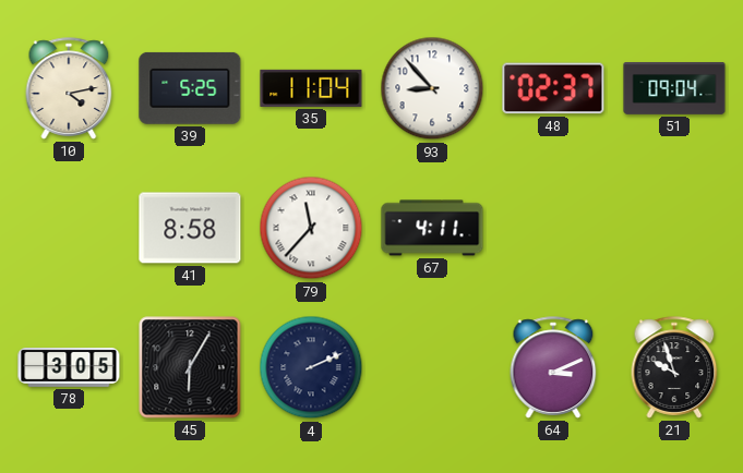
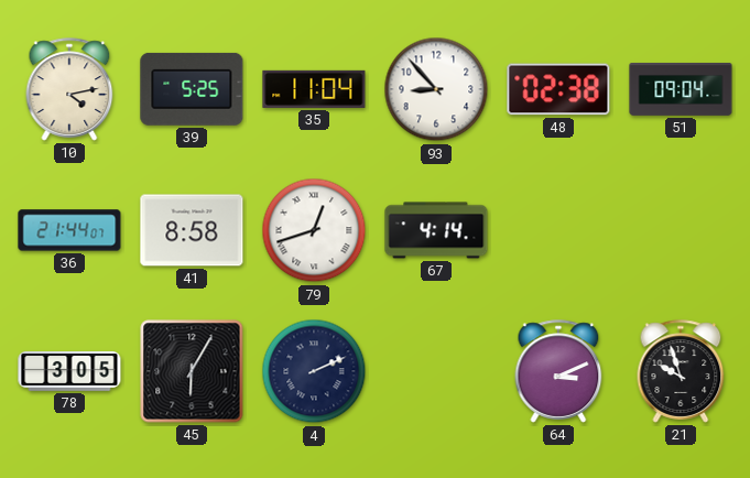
48: 02:37 -> 02:38 (558, 89)
36: none -> 21:44 (69, 230)
79: 11:37 -> 12:42 (314, 230)
67: 4:11 -> 4:14 (436, 230)
